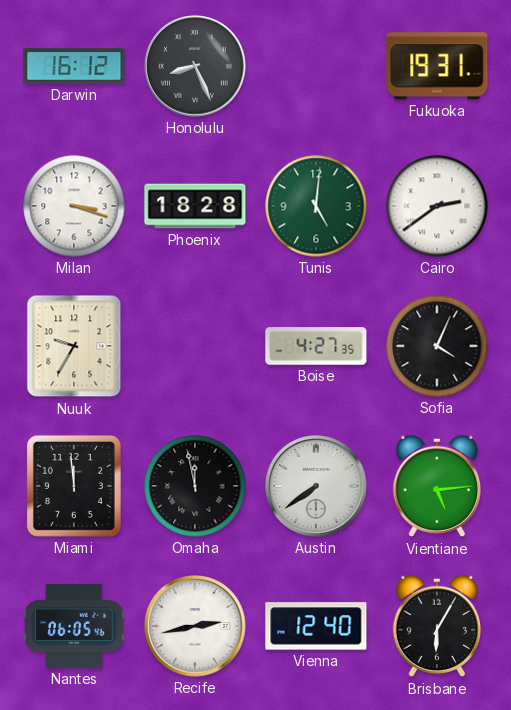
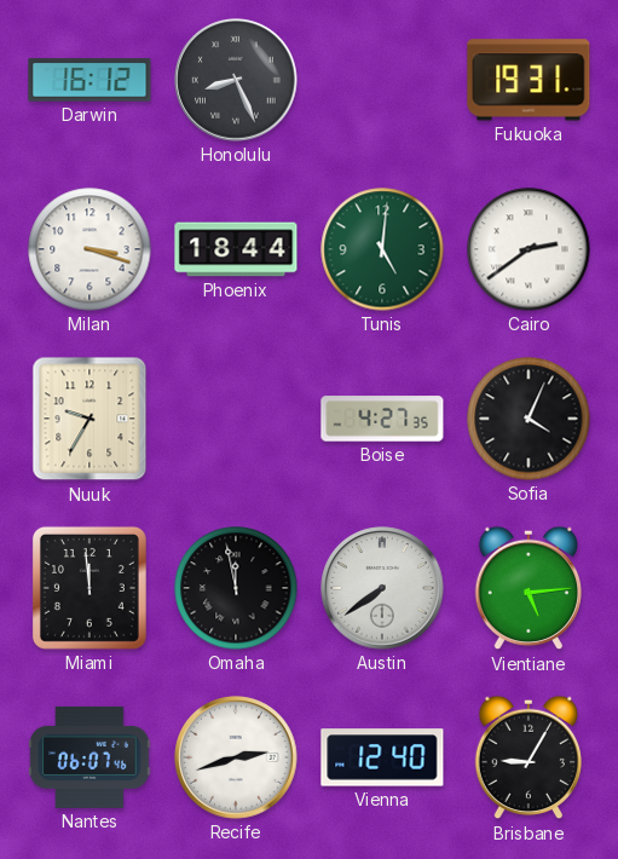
Phoenix: 18:28 -> 18:44 (236, 249)
Nantes: 06:05 -> 06:07 (89, 757)
Recife: 2:43 -> 2:42 (236, 757)
Brisbane: 6:05 -> 9:05 (527, 757)
